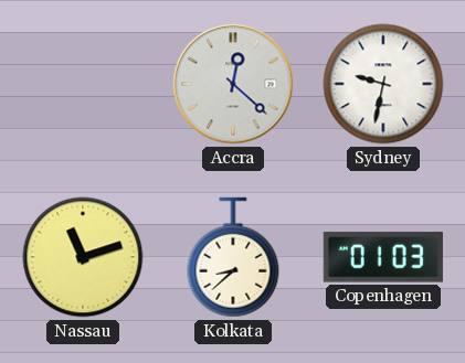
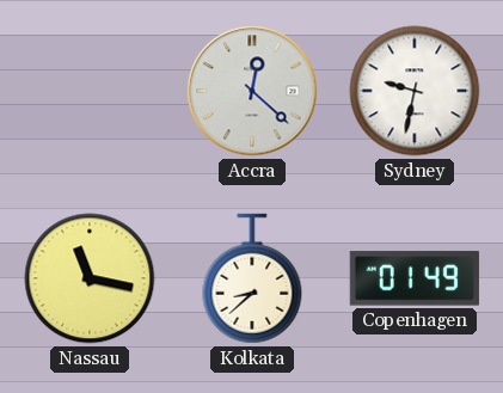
Nassau: 11:12 -> 11:17 (90, 278)
Copenhagen: 01:03 -> 01:49 (415, 278)
